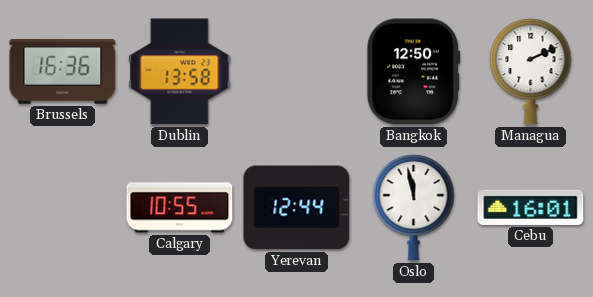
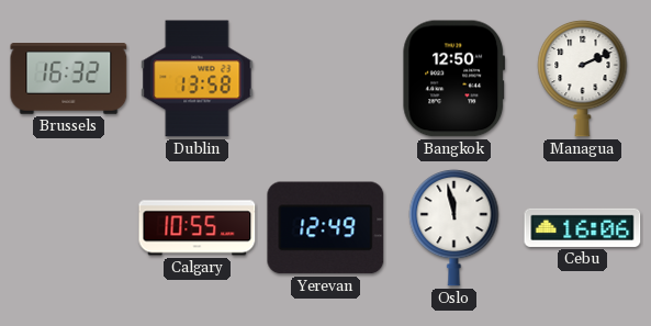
Brussels: 16:36 -> 16:32 (69, 79)
Yerevan: 12:44 -> 12:49 (326, 228)
Cebu: 16:01 -> 16:06 (583, 227)
